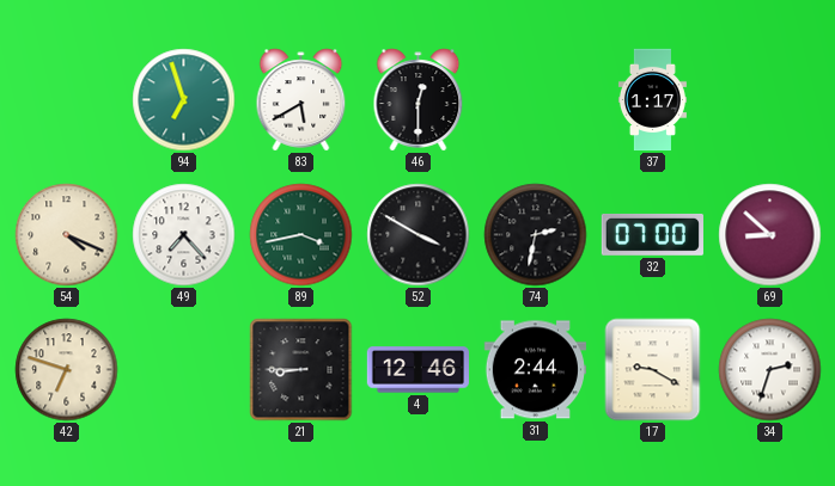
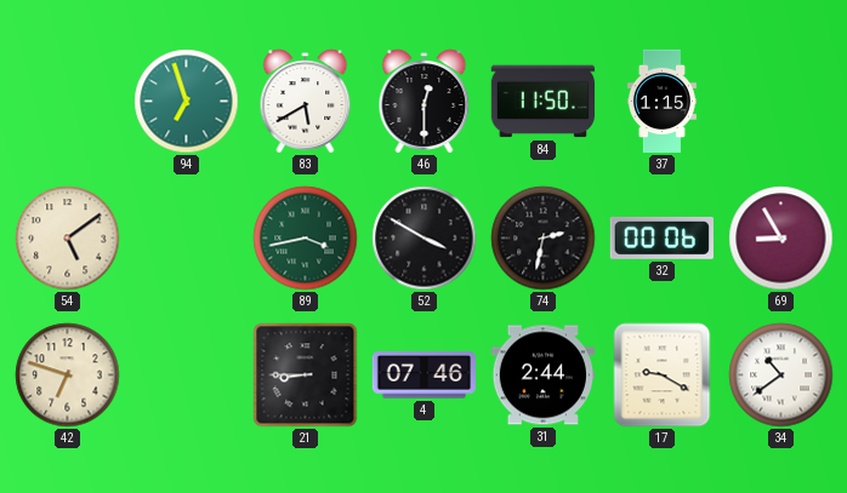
84: none -> 11:50 (542, 102)
37: 1:17 -> 1:15 (661, 102)
54: 4:19 -> 5:09 (68, 239)
49: 7:23 -> none (184, 235)
32: 07:00 -> 00:06 (661, 237)
69: 8:52 -> 8:55 (781, 239)
4: 12:46 -> 07:46 (423, 376)
34: 2:33 -> 10:39 (781, 376)
